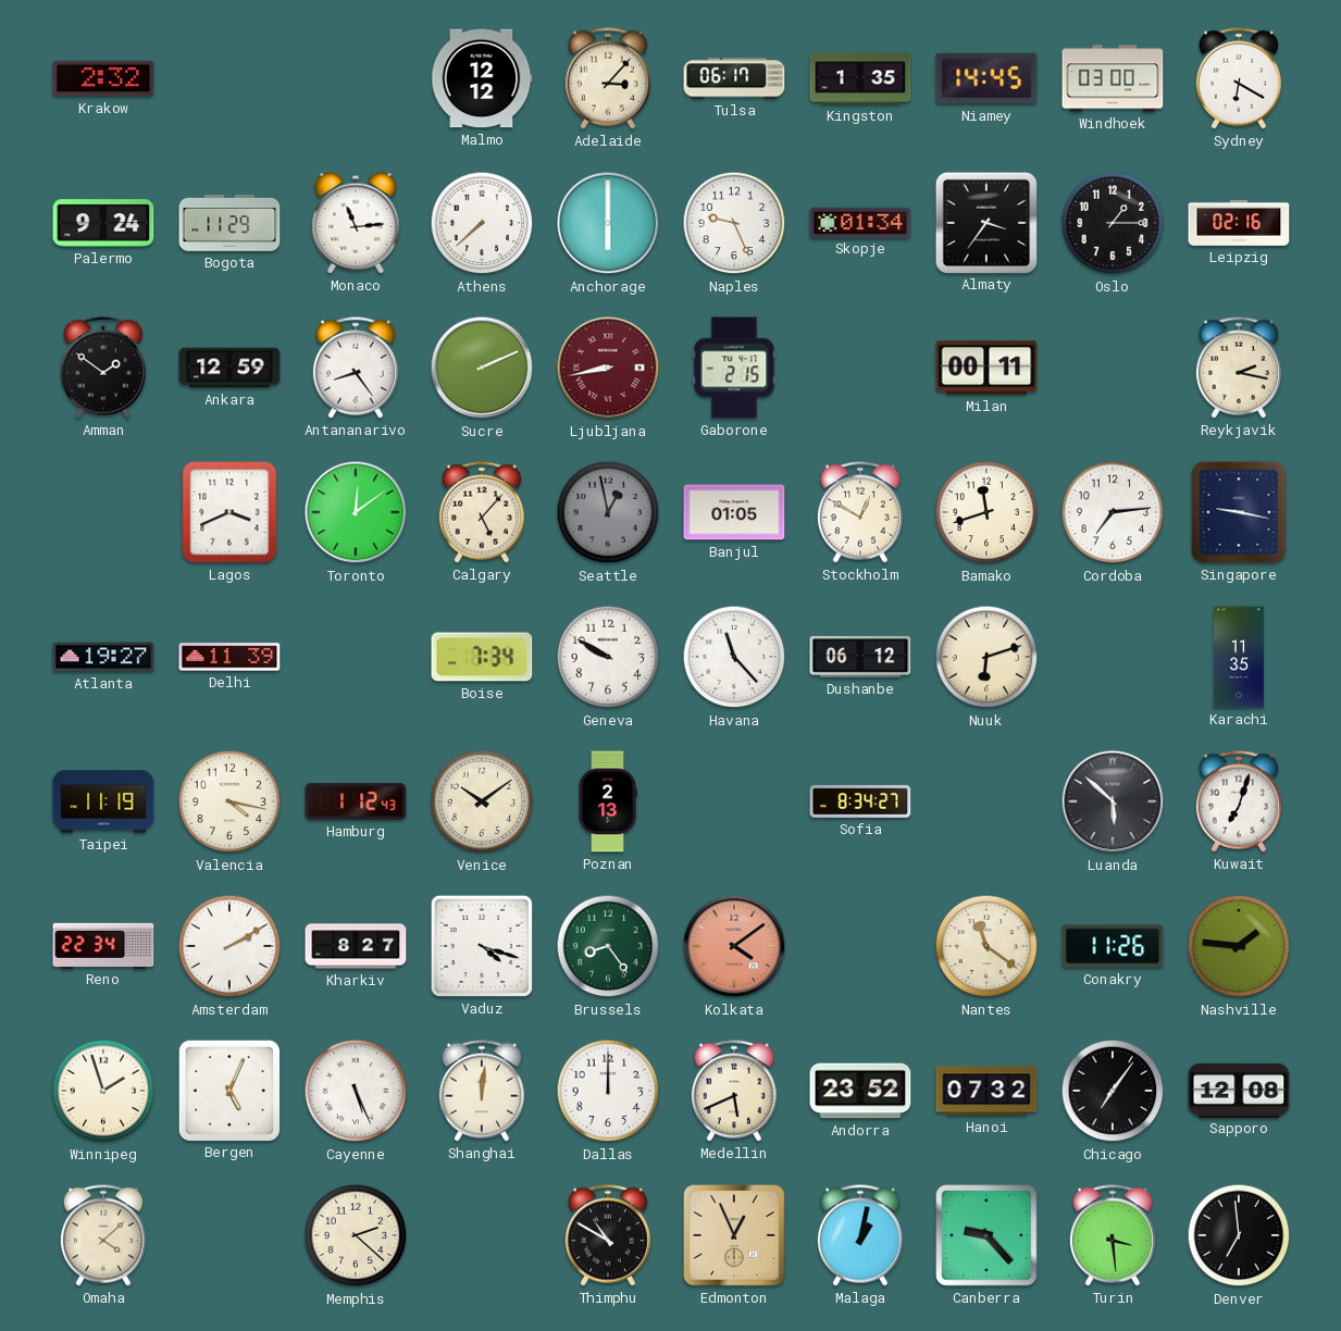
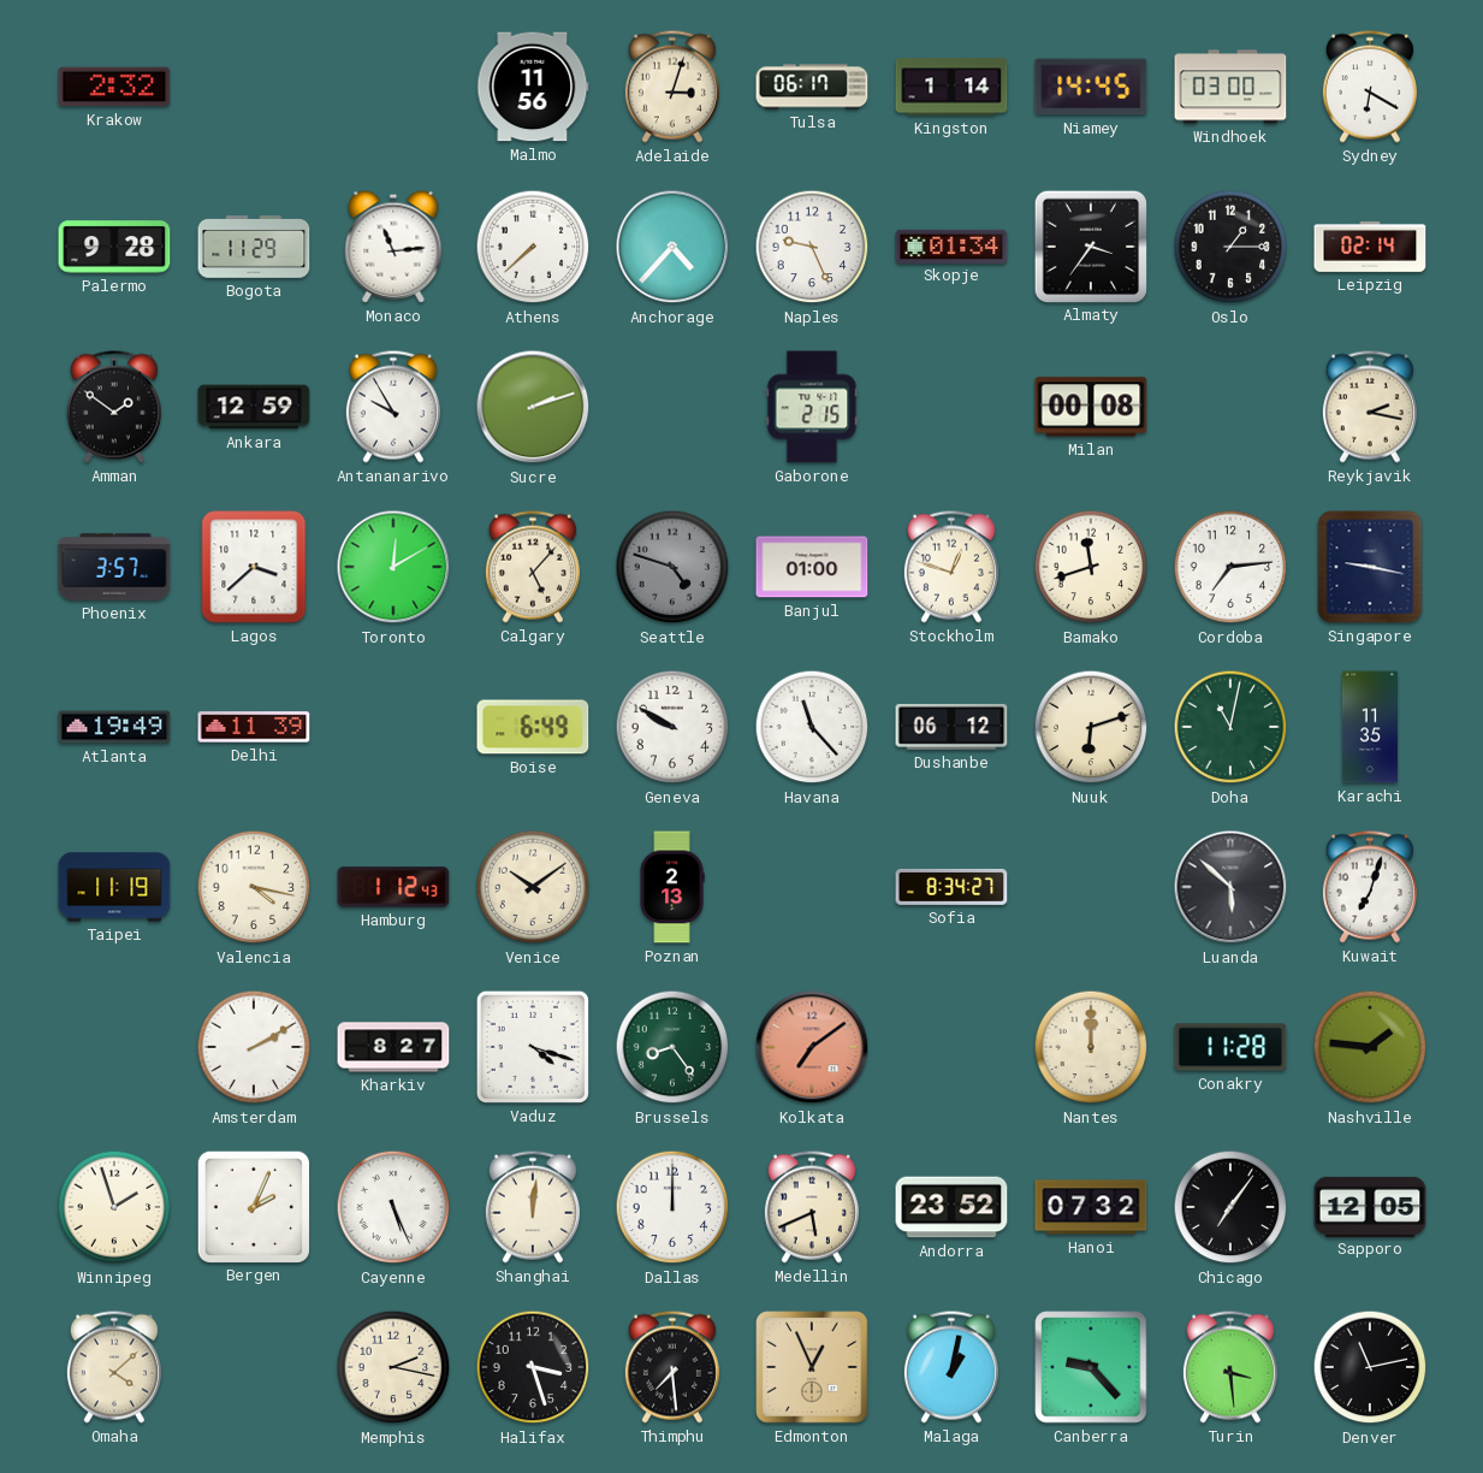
Malmo: 12:12 -> 11:56 (533, 87)
Adelaide: 3:07 -> 3:03 (672, 87)
Kingston: 1:35 -> 1:14 (951, 87)
Palermo: 9:24 -> 9:28 (114, 247)
Anchorage: 6:00 -> 4:37 (672, 247)
Leipzig: 02:16 -> 02:14 (1370, 247)
Antananarivo: 8:24 -> 9:55 (393, 407)
Sucre: 2:11 -> 2:12 (533, 407)
Ljubljana: 8:43 -> none (608, 368)
Milan: 00:11 -> 00:08 (1091, 407)
Phoenix: none -> 3:57 (114, 567)
Lagos: 3:41 -> 3:38 (254, 567)
Toronto: 12:09 -> 12:10 (393, 567)
Seattle: 12:58 -> 4:48 (672, 567)
Banjul: 01:05 -> 01:00 (812, 567)
Stockholm: 12:50 -> 12:48 (951, 567)
Atlanta: 19:27 -> 19:49 (114, 727)
Boise: 7:34 -> 6:49 (533, 727)
Doha: none -> 11:02 (1230, 727)
Reno: 22:34 -> none (103, 945)
Kolkata: 4:09 -> 7:09 (812, 1047)
Nantes: 11:21 -> 12:00 (1091, 1047)
Conakry: 11:26 -> 11:28 (1230, 1047)
Bergen: 5:04 -> 2:04 (253, 1206)
Sapporo: 12:08 -> 12:05 (1370, 1206)
Memphis: 2:22 -> 2:17 (393, 1367)
Halifax: none -> 3:27 (533, 1367)
Thimphu: 10:50 -> 7:29 (672, 1367)
Denver: 6:59 -> 11:13 (1370, 1367)
